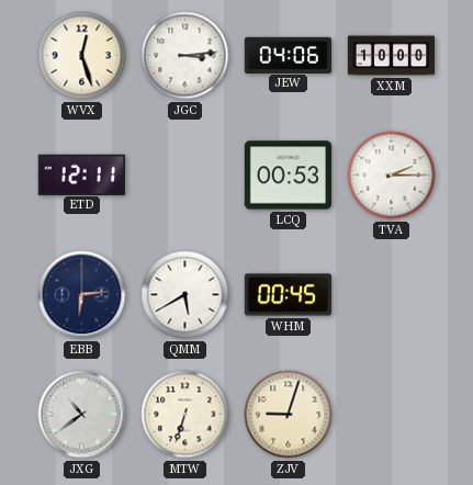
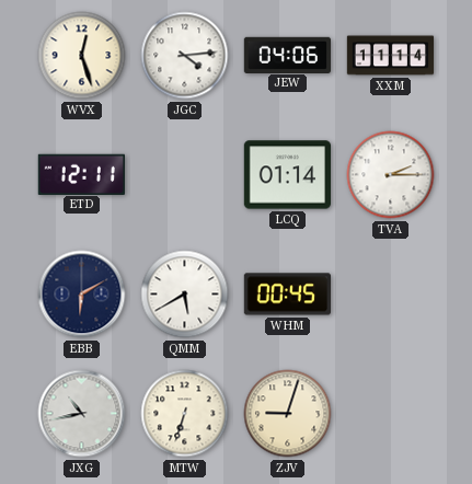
JGC: 3:14 -> 4:14 (185, 56)
XXM: 10:00 -> 11:14 (391, 56)
LCQ: 00:53 -> 01:14 (287, 175)
EBB: 6:14 -> 6:10 (82, 295)
JXG: 10:39 -> 10:43 (82, 414)
